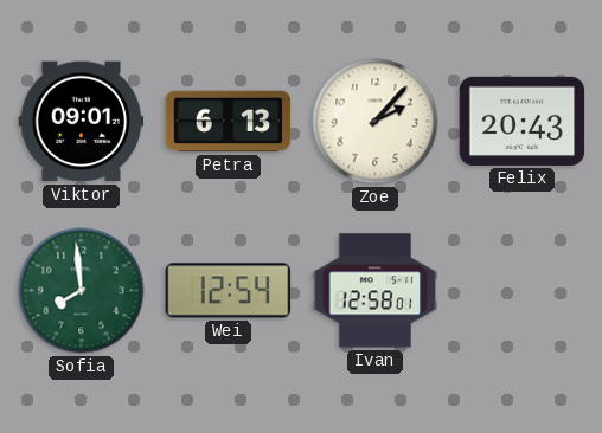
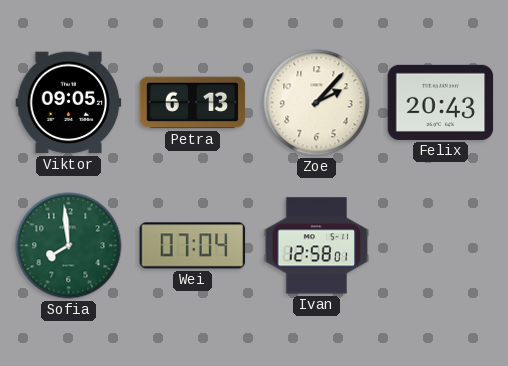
Viktor: 09:01 -> 09:05 (69, 103)
Wei: 12:54 -> 07:04 (193, 246)
